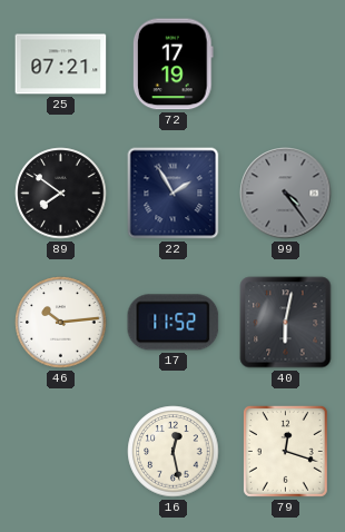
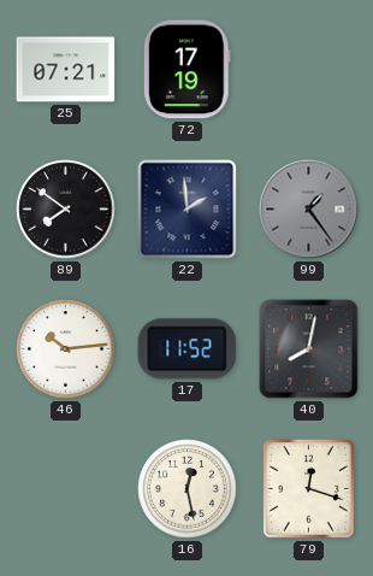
22: 1:55 -> 1:59 (188, 210)
99: 4:24 -> 1:24 (309, 210)
40: 6:02 -> 8:02 (309, 349)
